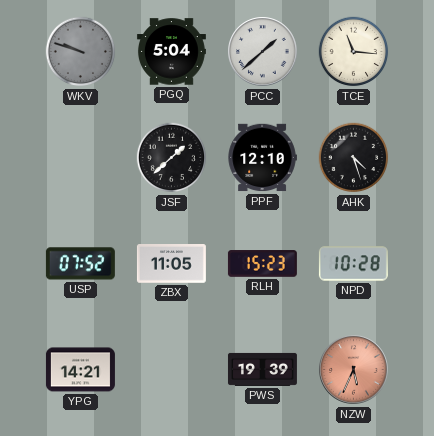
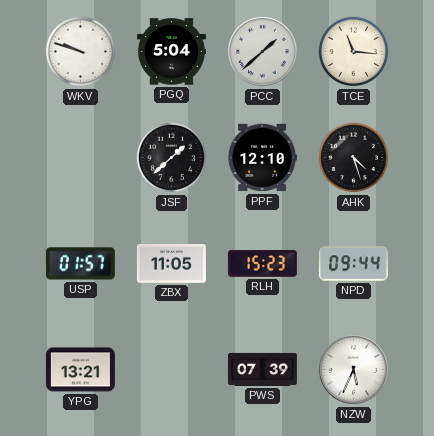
WKV dial: grey -> white (81, 52)
USP: 07:52 -> 01:57 (80, 264)
NPD: 10:28 -> 09:44 (353, 264)
YPG: 14:21 -> 13:21 (80, 370)
PWS: 19:39 -> 07:39 (262, 369)
NZW dial: salmon -> white (354, 370)
